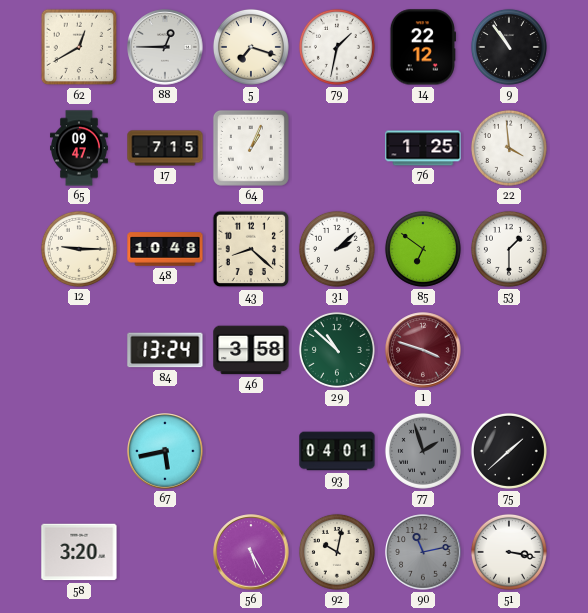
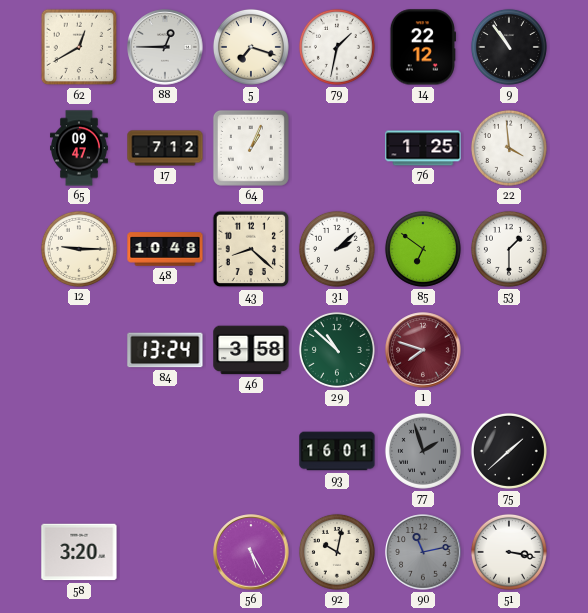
17: 7:15 -> 7:12 (165, 148)
1: 3:48 -> 7:48 (423, 350)
67: 5:43 -> none (165, 451)
93: 04:01 -> 16:01 (337, 451)
